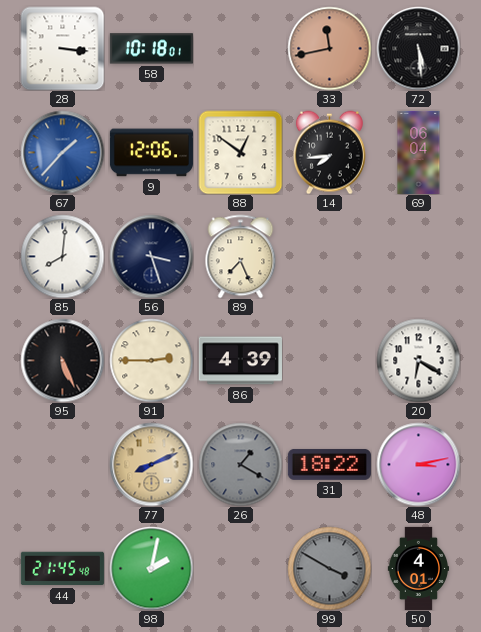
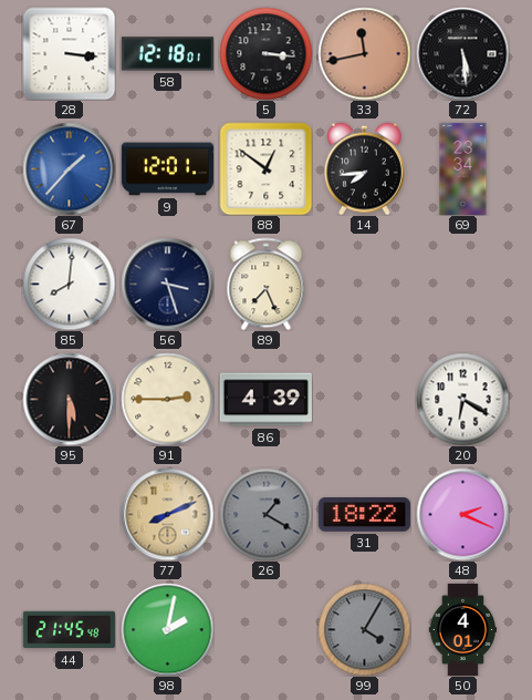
58: 10:18 -> 12:18 (167, 54)
5: none -> 3:16 (265, 53)
9: 12:06 -> 12:01 (167, 169)
69: 06:04 -> 23:34 (463, 168)
95: 5:26 -> 5:30 (69, 399)
48: 3:13 -> 2:19 (462, 514)
99: 3:50 -> 4:05 (364, 629)
